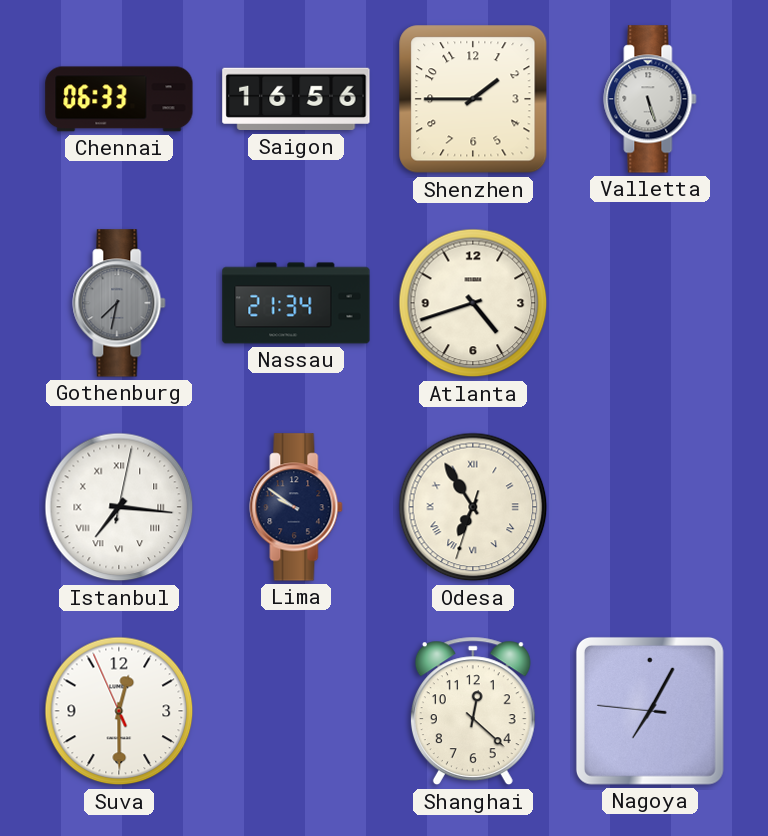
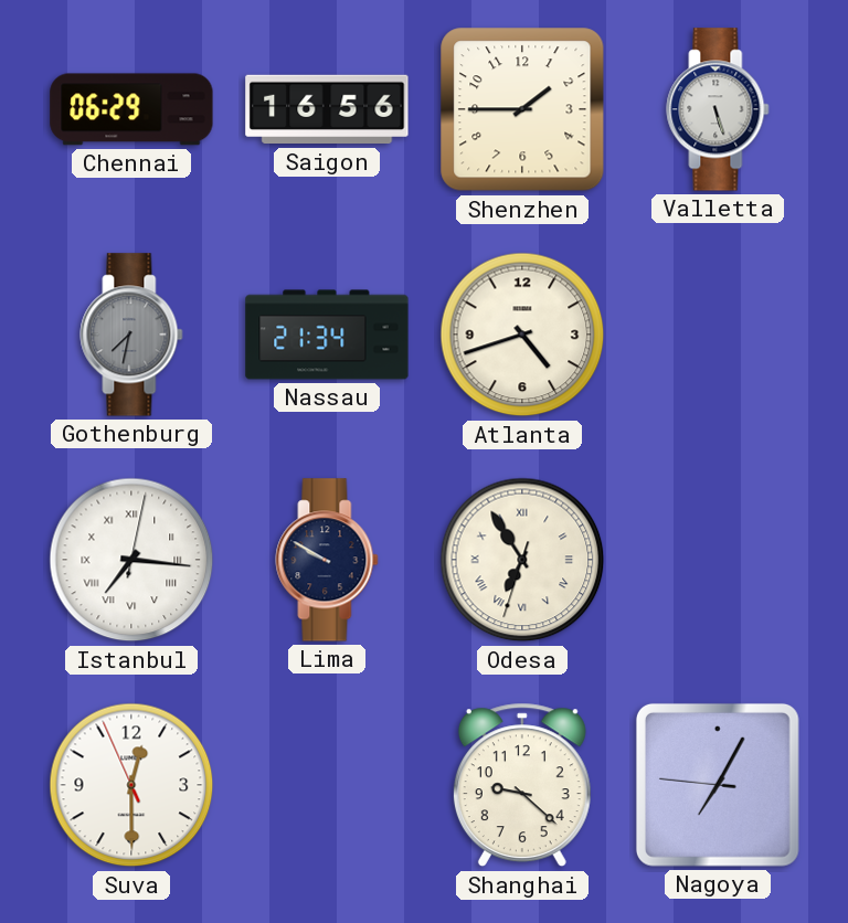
Chennai: 06:33 -> 06:29 (131, 109)
Lima: 9:51 -> 9:50 (327, 560)
Shanghai: 12:22 -> 9:22 (522, 785)
